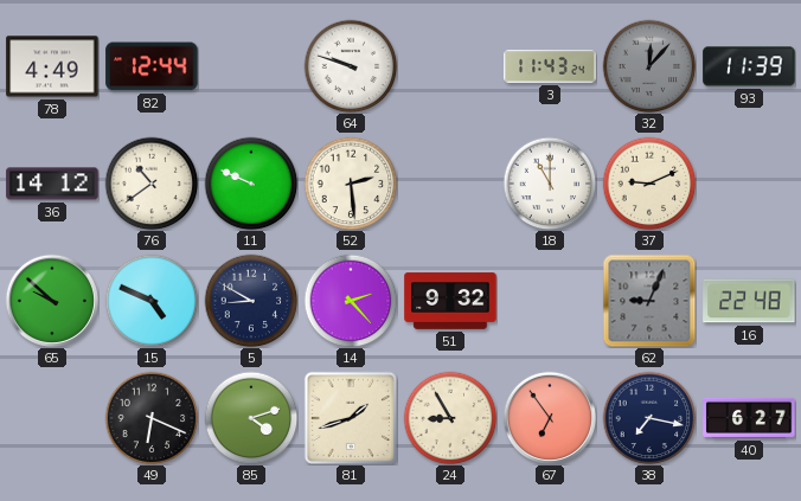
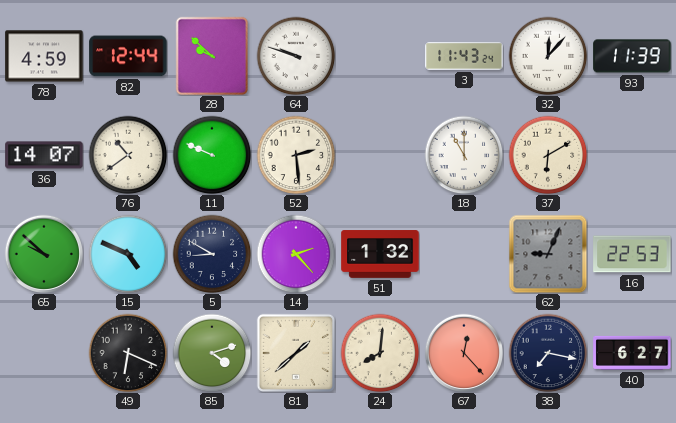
78: 4:49 -> 4:59 (44, 56)
28: none -> 9:52 (212, 56)
32 dial: grey -> white (548, 56)
36: 14:12 -> 14:07 (44, 155)
37: 9:11 -> 6:10 (548, 155)
51: 9:32 -> 1:32 (380, 254)
16: 22:48 -> 22:53 (632, 254)
81: 1:42 -> 1:38 (296, 353)
24: 8:55 -> 8:01 (380, 353)
67: 6:54 -> 12:23 (463, 352)
